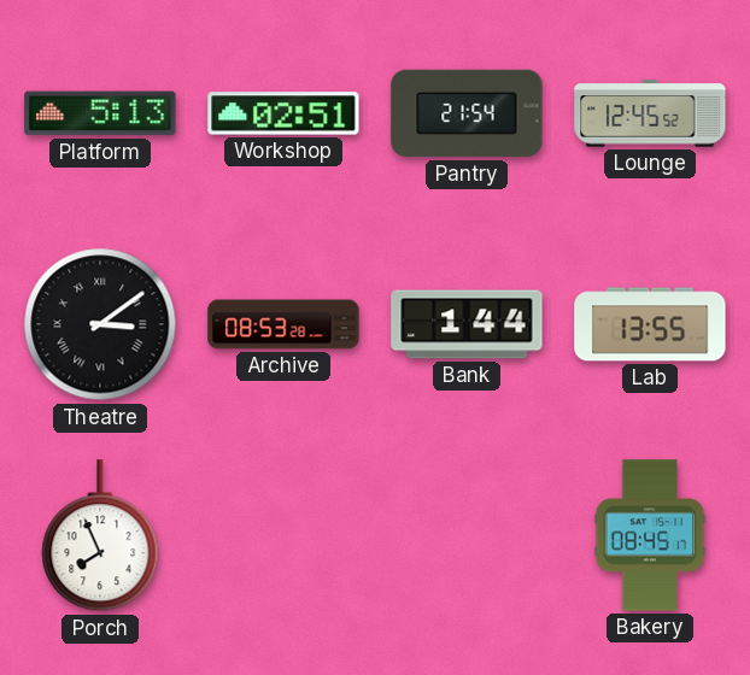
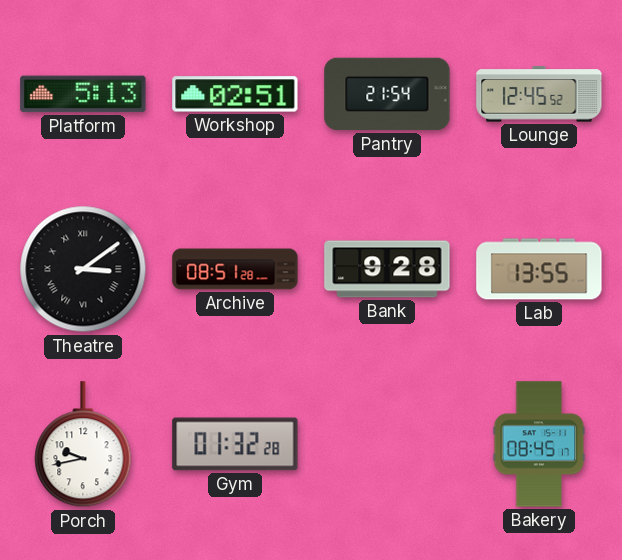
Archive: 08:53 -> 08:51 (235, 269)
Bank: 1:44 -> 9:28 (387, 269)
Porch: 7:56 -> 9:43 (83, 445)
Gym: none -> 01:32 (235, 444)
